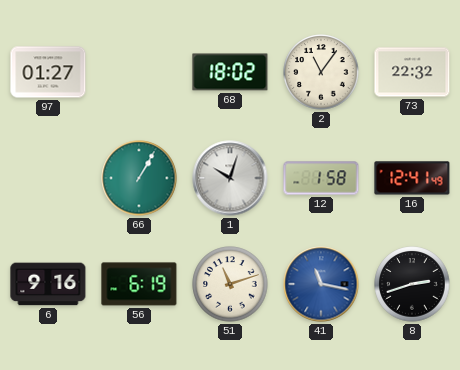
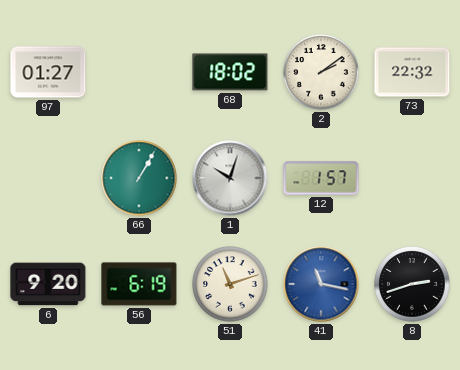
2: 11:06 -> 2:09 (321, 72)
12: 1:58 -> 1:57 (321, 178)
16: 12:41 -> none (412, 178)
6: 9:16 -> 9:20 (48, 284)
